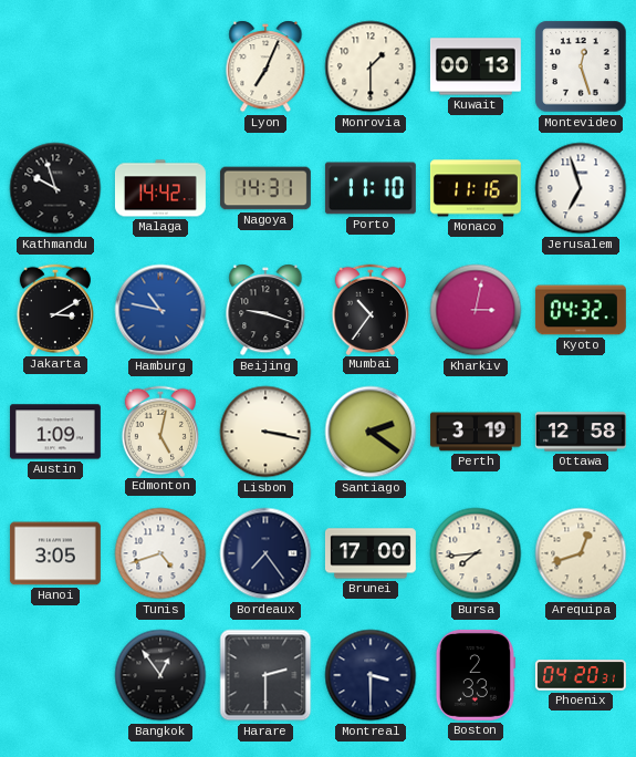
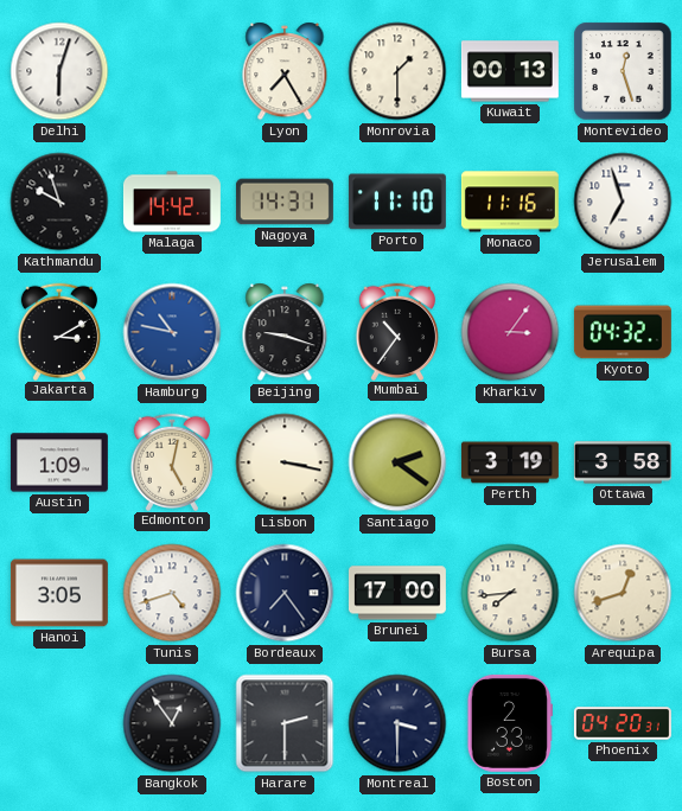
Delhi: none -> 6:03 (59, 71)
Lyon: 7:04 -> 7:25 (285, 71)
Kharkiv: 3:02 -> 3:06 (510, 332)
Ottawa: 12:58 -> 3:58 (623, 462)
